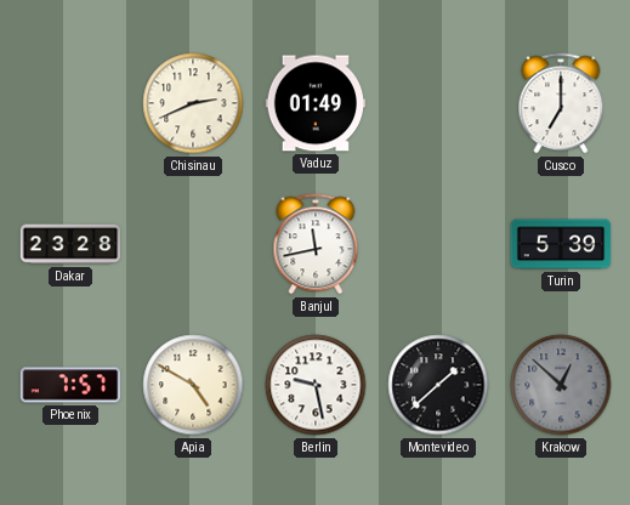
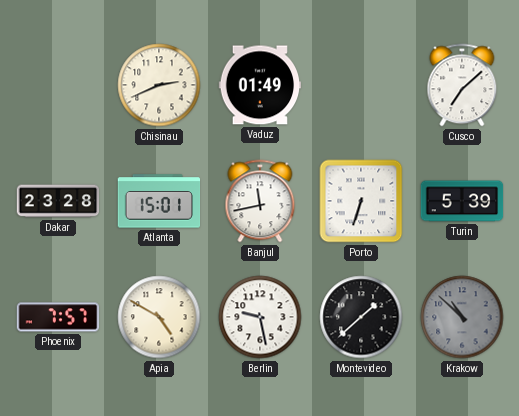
Cusco: 7:00 -> 7:08 (462, 85)
Atlanta: none -> 15:01 (159, 201)
Porto: none -> 6:33 (361, 201)
Krakow: 12:52 -> 10:52 (462, 317)
